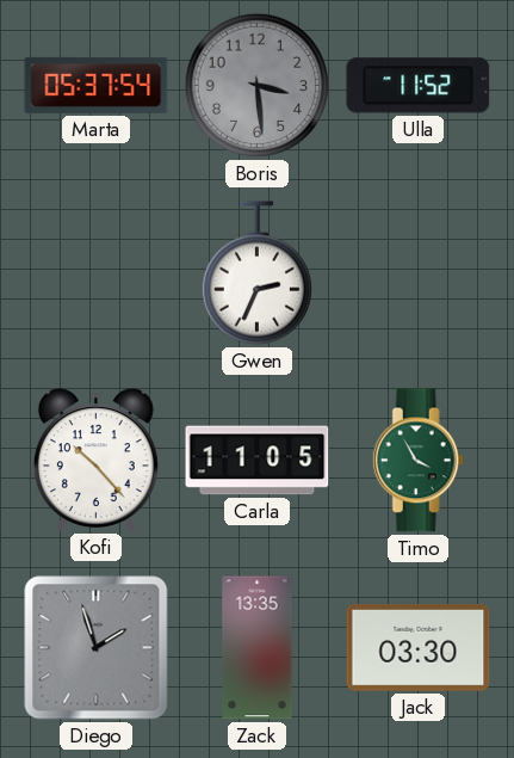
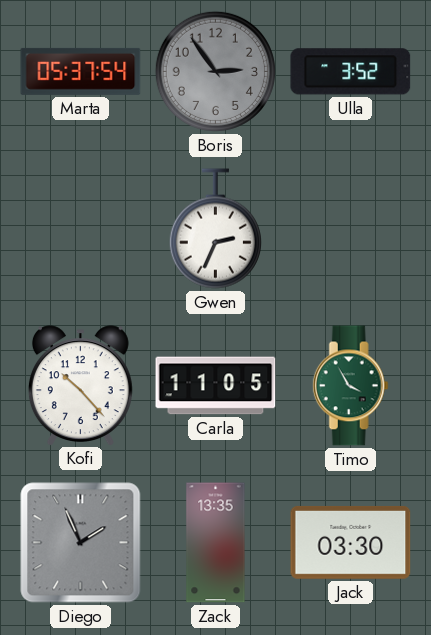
Boris: 3:29 -> 2:54 (215, 71)
Ulla: 11:52 -> 3:52 (351, 72)
Diego: 1:57 -> 1:56 (81, 543)
